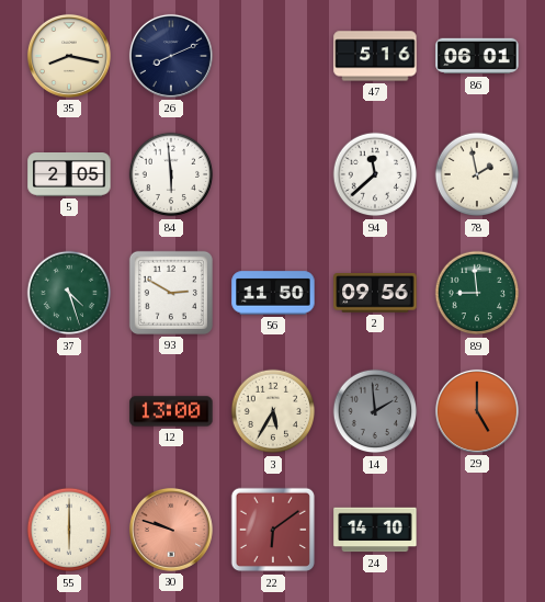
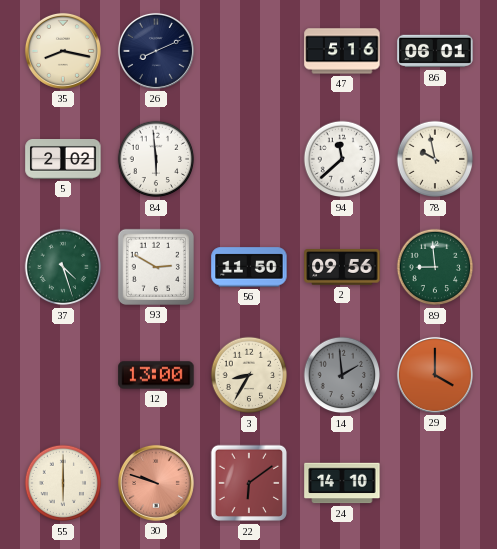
5: 2:05 -> 2:02 (63, 160)
78: 1:58 -> 9:58 (435, 159)
3: 5:35 -> 8:35 (249, 375)
29: 5:00 -> 4:00 (435, 375)
